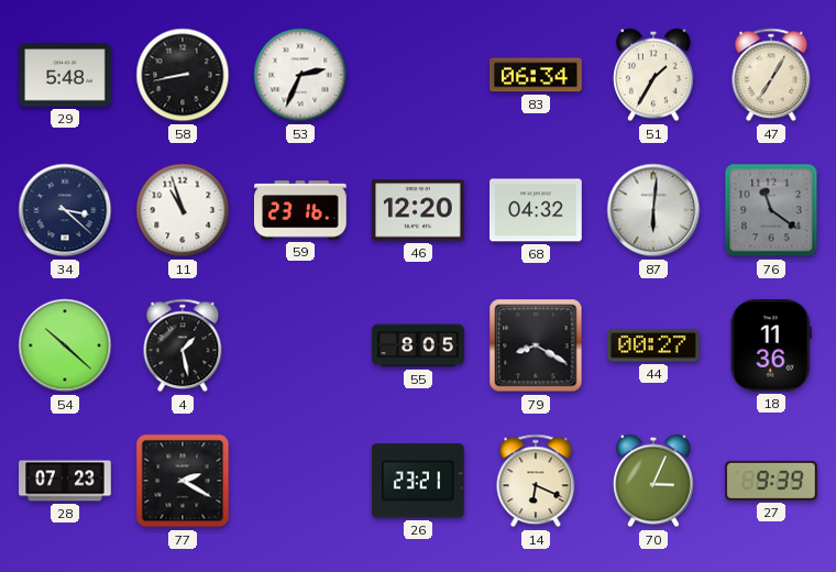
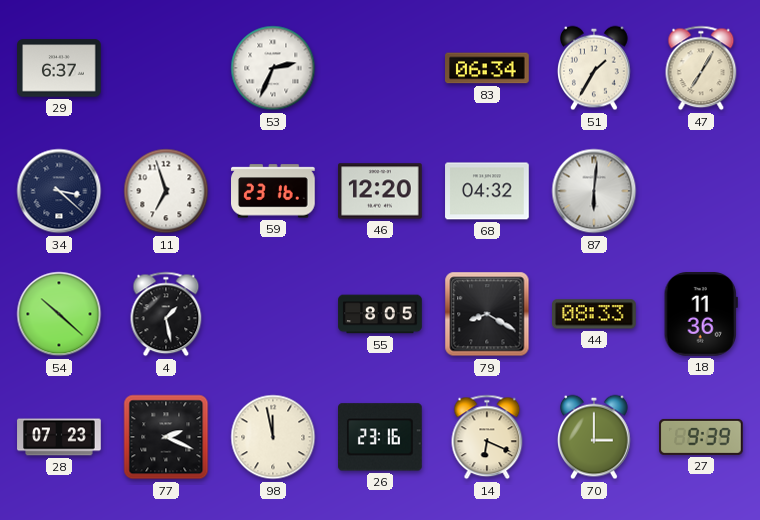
29: 5:48 -> 6:37 (59, 68)
58: 8:43 -> none (183, 75)
11: 10:57 -> 6:57 (166, 191)
76: 11:21 -> none (771, 210)
44: 00:27 -> 08:33 (595, 314)
77: 2:20 -> 2:19 (166, 437)
98: none -> 11:58 (273, 437)
26: 23:21 -> 23:16 (381, 437)
70: 3:04 -> 3:00 (595, 437)
